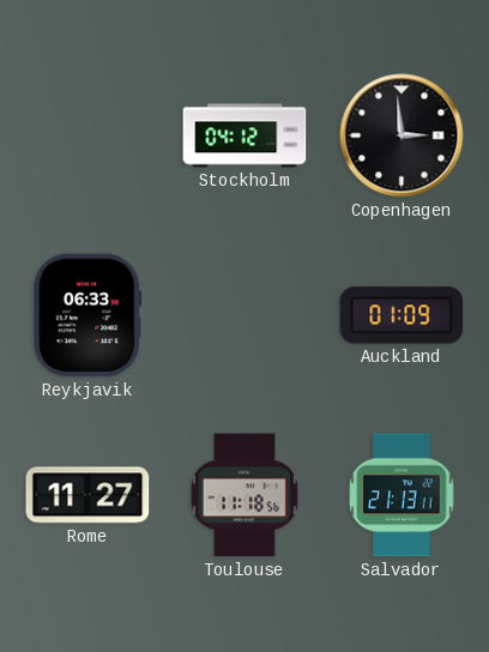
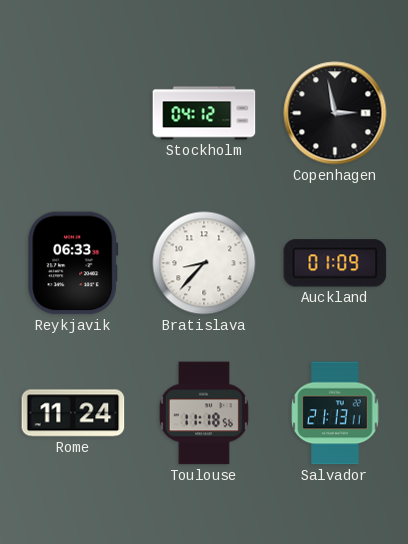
Copenhagen: 2:59 -> 2:58 (335, 113)
Bratislava: none -> 8:37 (204, 263)
Rome: 11:27 -> 11:24 (73, 413)
